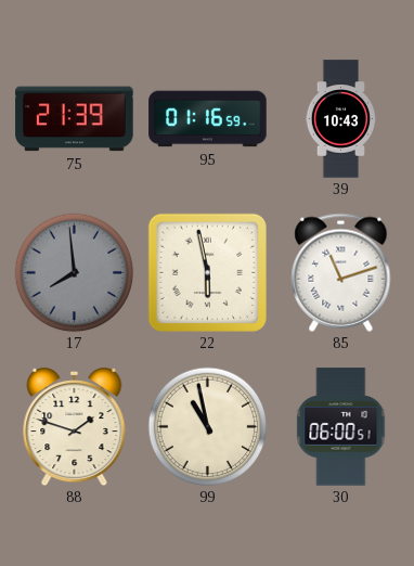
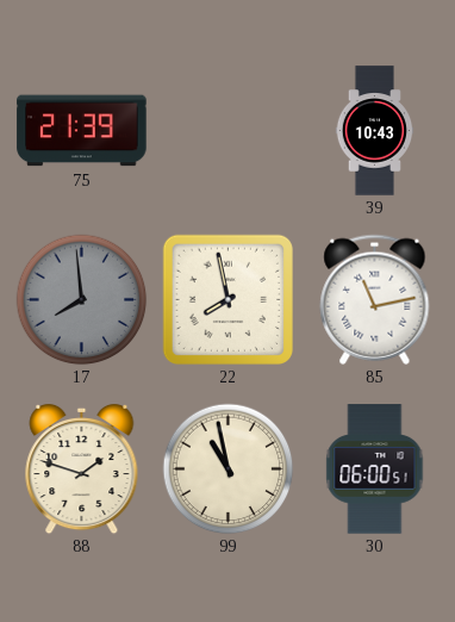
95: 01:16 -> none (208, 119)
22: 5:58 -> 7:58 (227, 299)
85: 11:12 -> 11:13 (375, 299)
